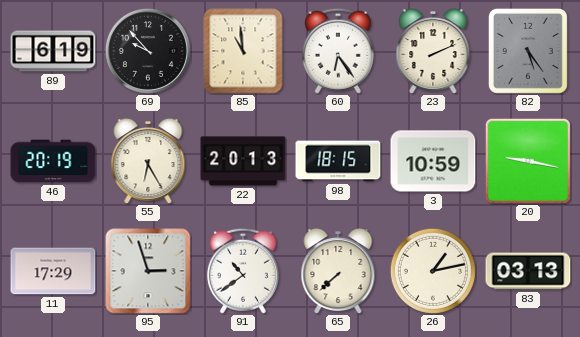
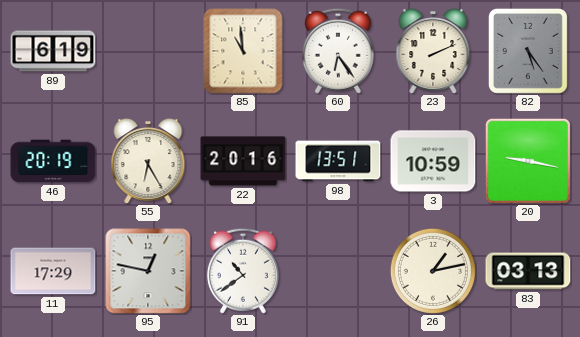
69: 9:53 -> none (148, 51)
22: 20:13 -> 20:16 (243, 161)
98: 18:15 -> 13:51 (338, 161)
95: 2:57 -> 12:47 (148, 271)
65: 7:38 -> none (338, 271)
